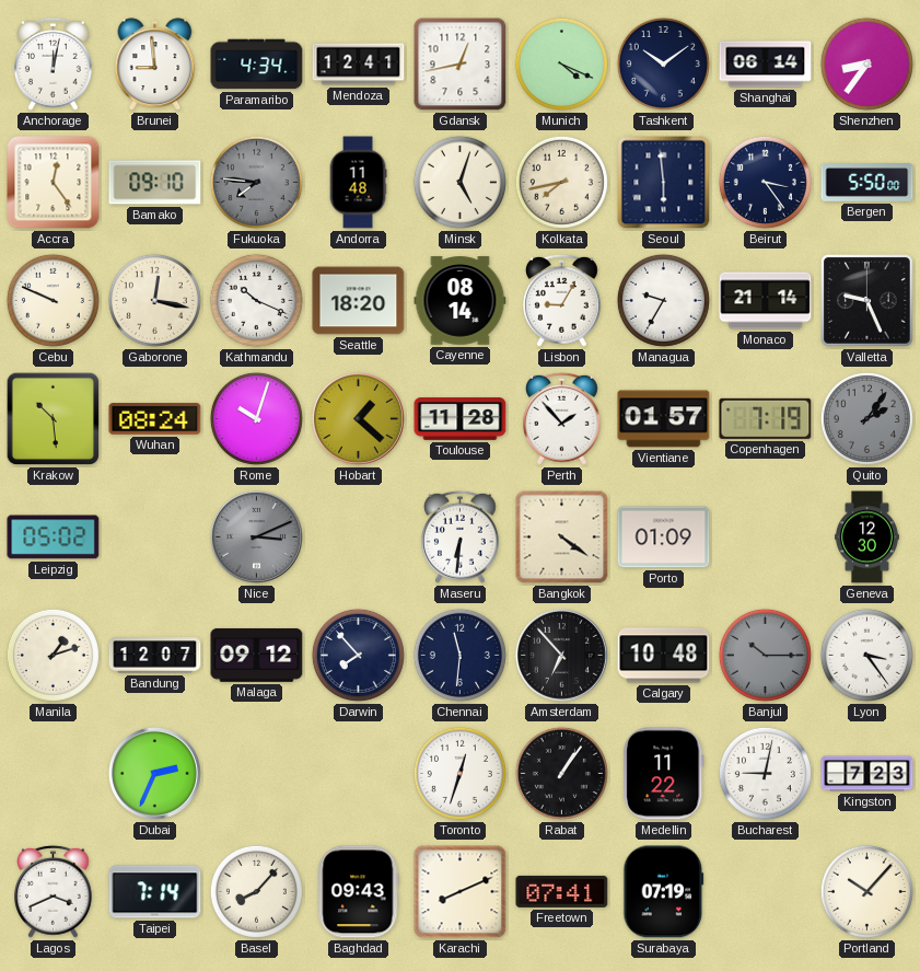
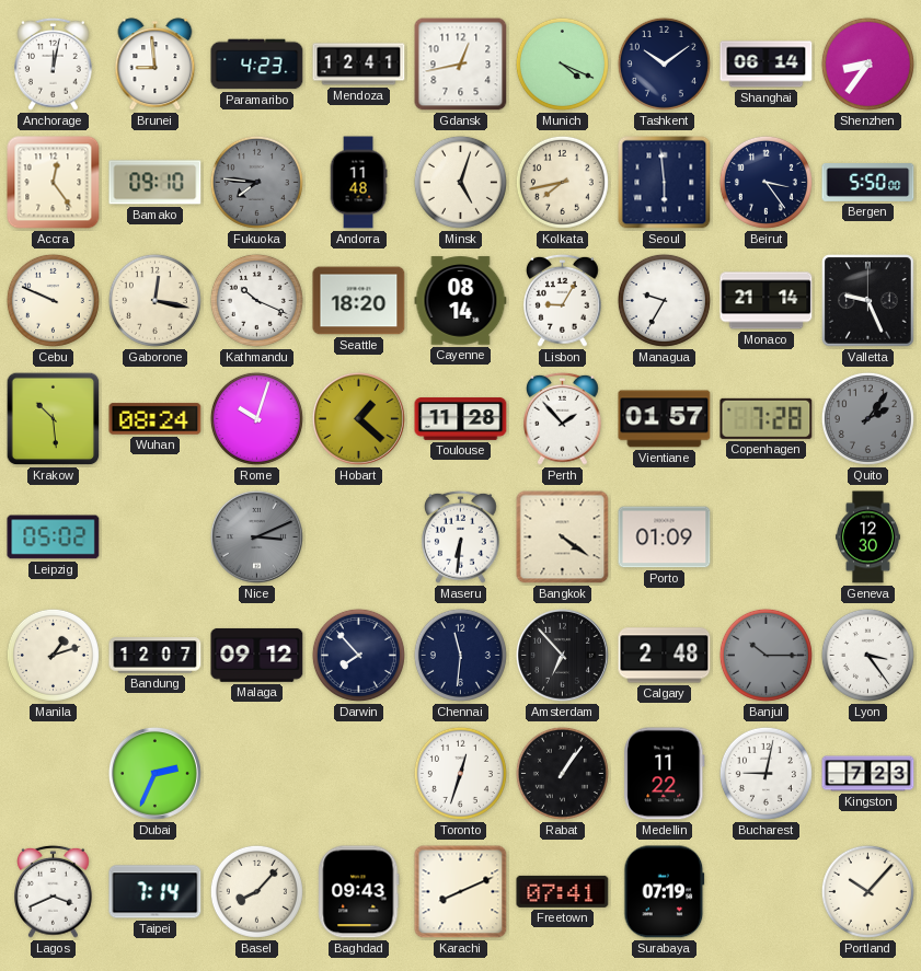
Paramaribo: 4:34 -> 4:23 (257, 65)
Copenhagen: 7:19 -> 7:28 (767, 418)
Calgary: 10:48 -> 2:48 (665, 656)
